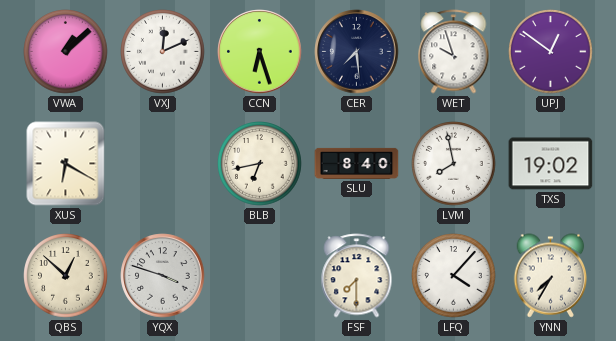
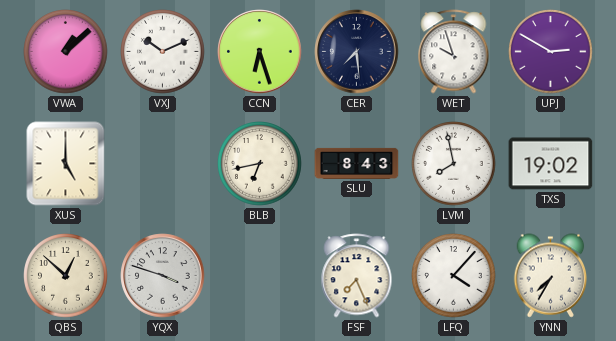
VXJ: 12:11 -> 10:11 (163, 52)
UPJ: 12:51 -> 2:50 (551, 52)
XUS: 6:20 -> 5:00 (66, 164)
SLU: 8:40 -> 8:43 (357, 163)
FSF: 7:30 -> 7:26 (357, 276)
